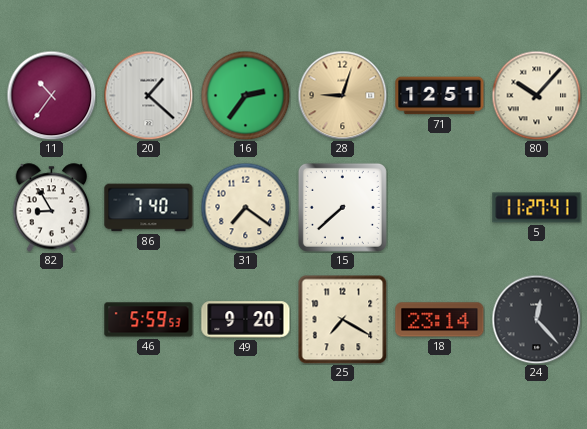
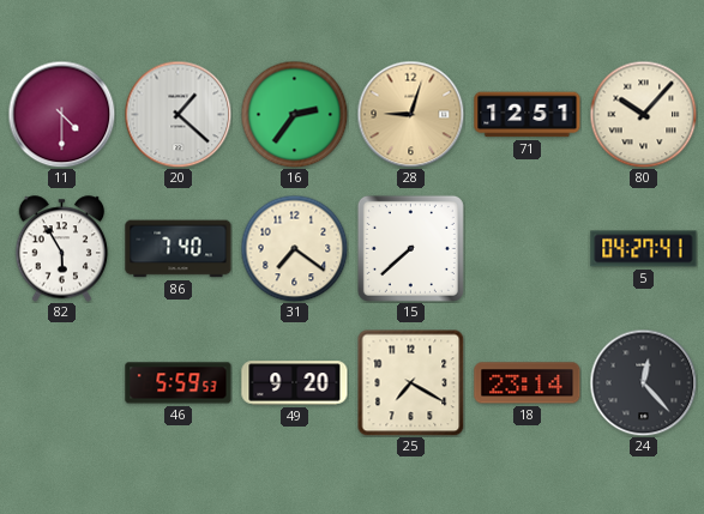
11: 10:36 -> 4:30 (61, 114)
82: 8:55 -> 5:55 (62, 249)
5: 11:27 -> 04:27 (644, 249)
